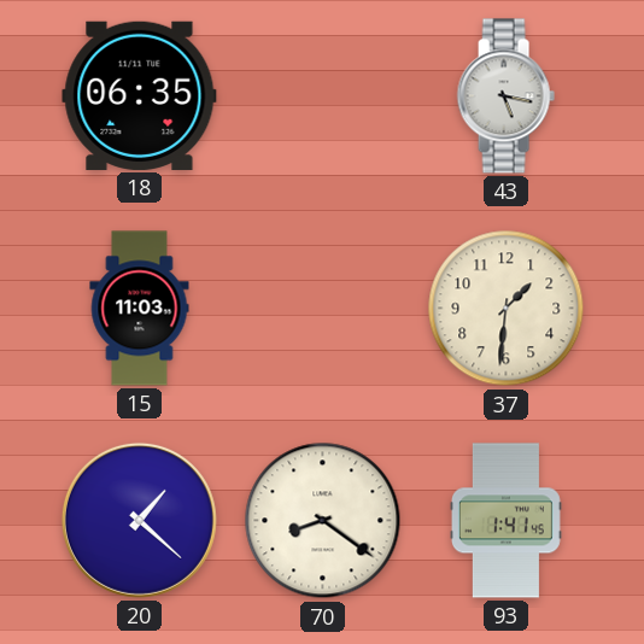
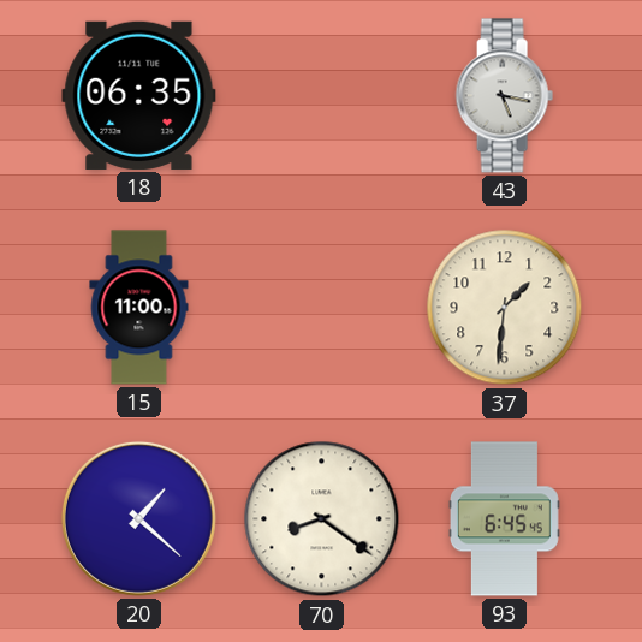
15: 11:03 -> 11:00 (139, 308)
93: 1:41 -> 6:45 (504, 519)
